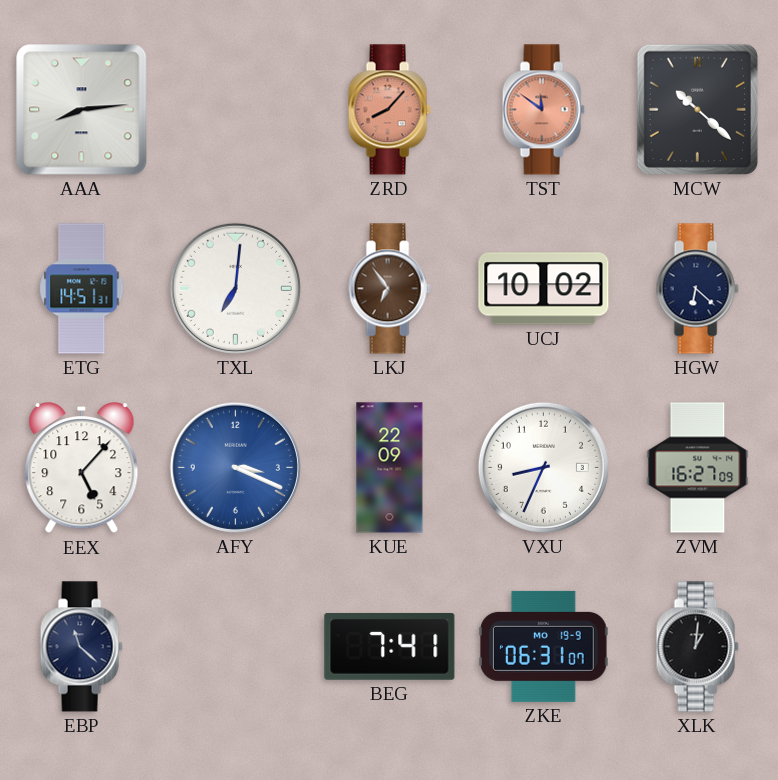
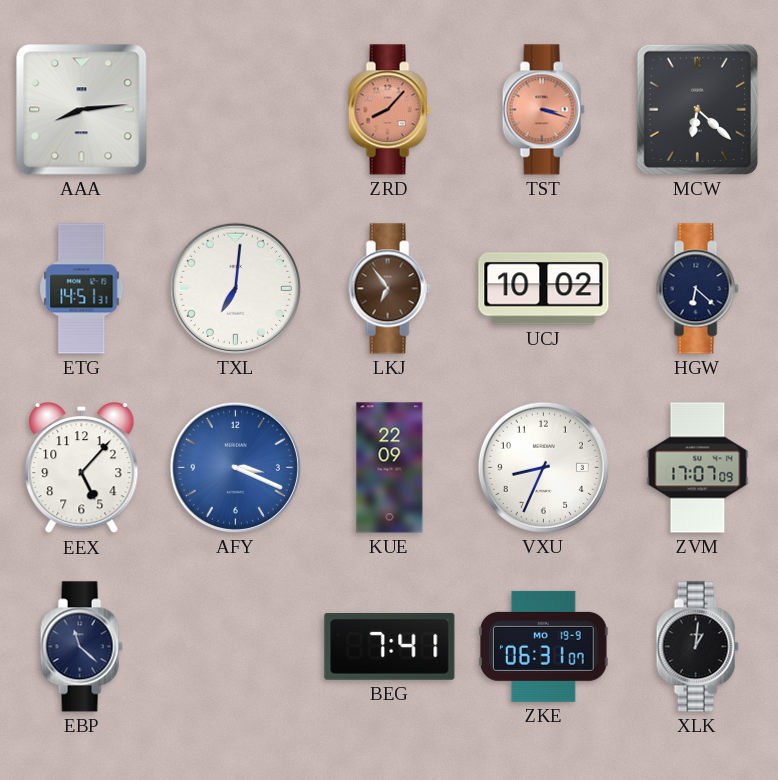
TST: 11:51 -> 3:18 (543, 110)
MCW: 10:22 -> 6:22 (697, 109)
ZVM: 16:27 -> 17:07 (698, 468)
